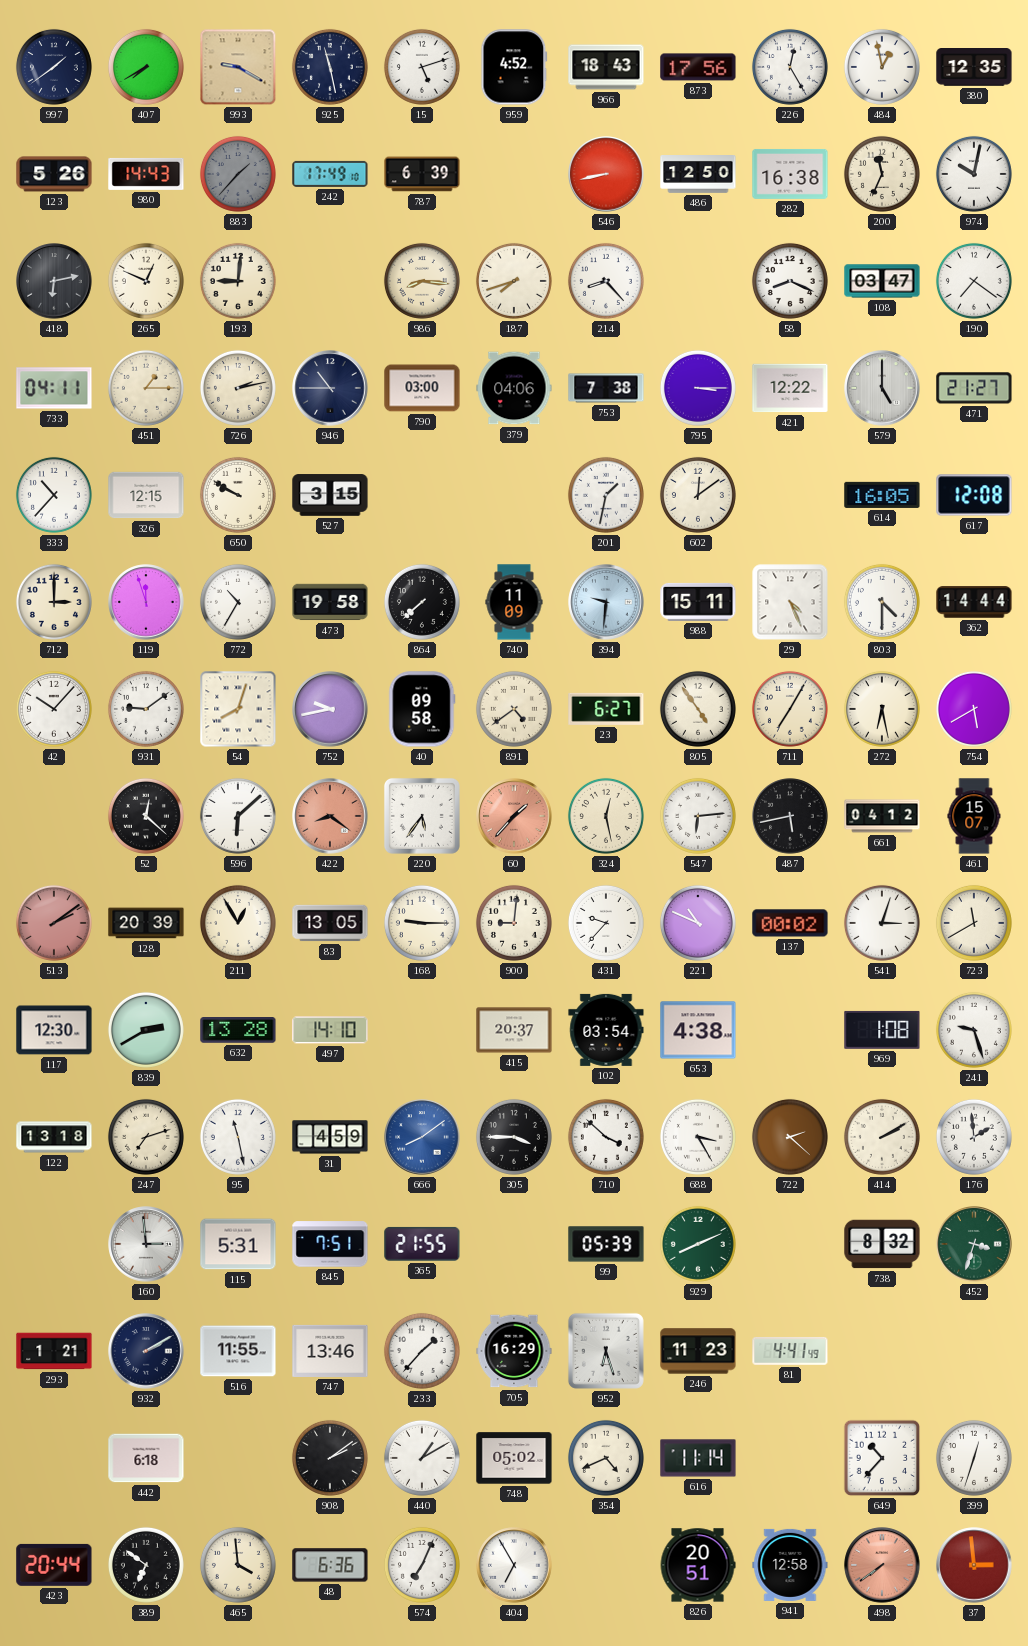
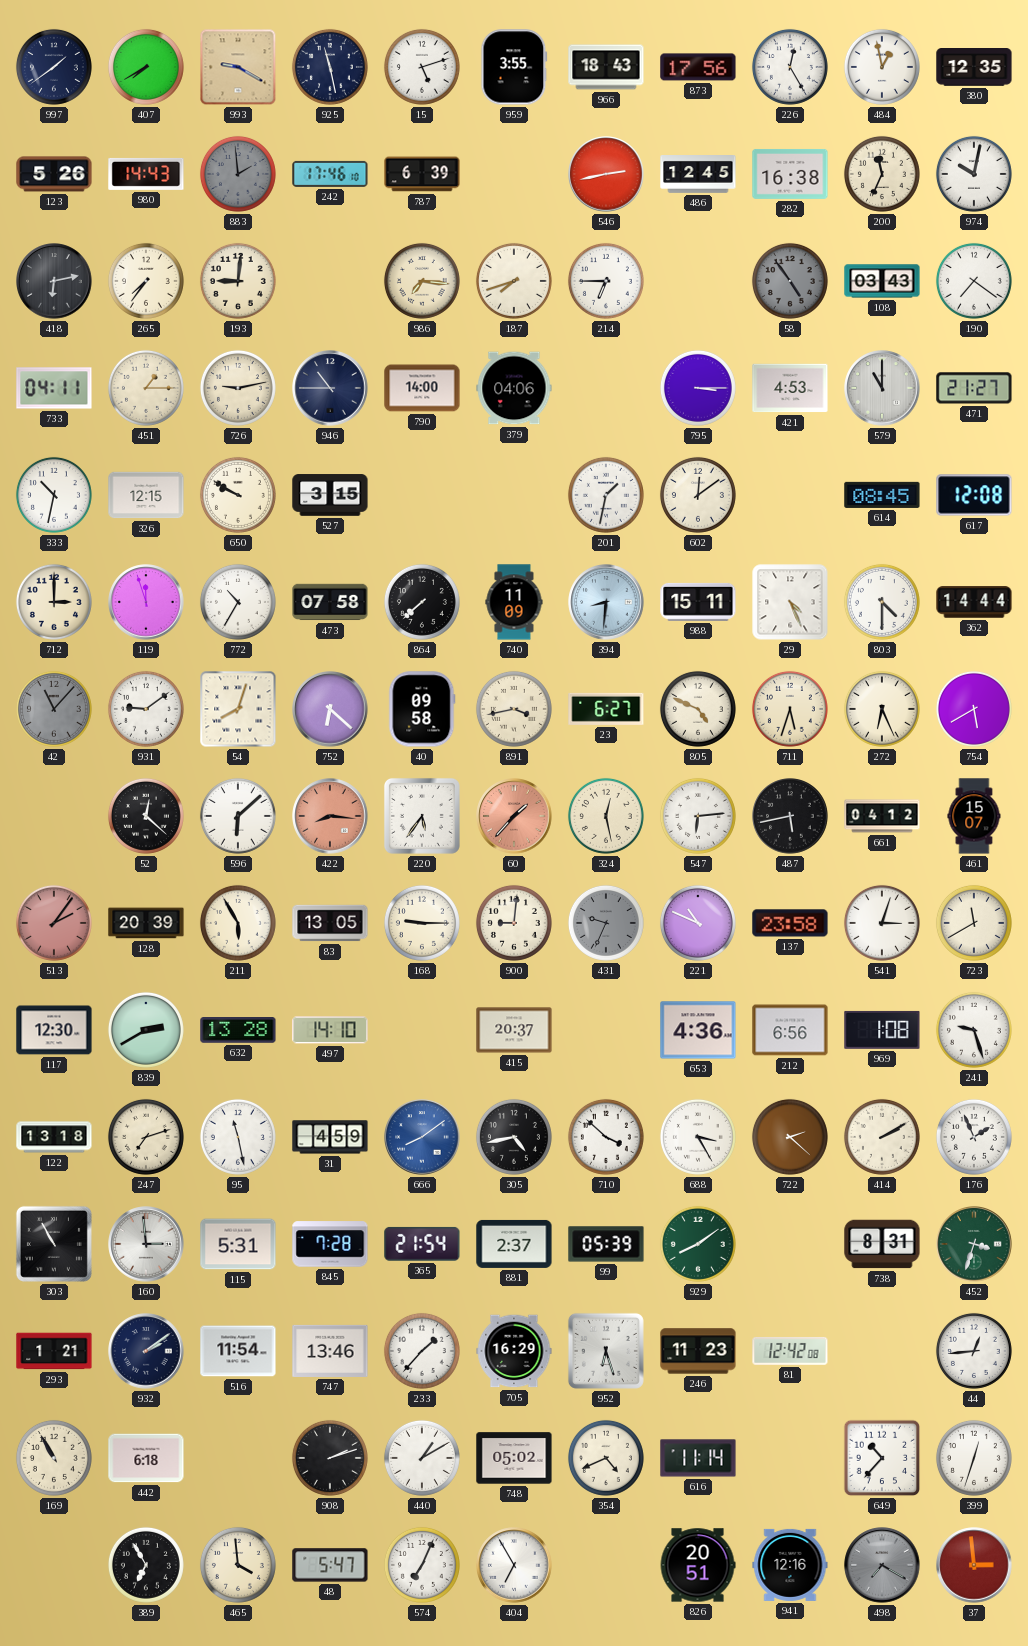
959: 4:52 -> 3:55 (514, 67)
883: 1:37 -> 1:59 (238, 174)
242: 17:49 -> 17:46 (330, 174)
546: 8:43 -> 2:43 (606, 174)
486: 12:50 -> 12:45 (698, 175)
265: 12:49 -> 7:36 (146, 281)
986: 8:16 -> 7:16 (422, 281)
214: 8:23 -> 6:45 (606, 281)
58: 8:19 -> 4:54 (790, 281)
58 dial: white -> grey (790, 281)
108: 03:47 -> 03:43 (882, 281)
726: 2:13 -> 9:13 (238, 388)
790: 03:00 -> 14:00 (422, 388)
753: 7:38 -> none (606, 388)
421: 12:22 -> 4:53 (790, 388)
579: 5:00 -> 11:00 (882, 388)
333: 10:37 -> 10:32 (54, 495)
614: 16:05 -> 08:45 (882, 495)
473: 19:58 -> 07:58 (330, 602)
394: 9:31 -> 8:31 (606, 602)
42: 10:07 -> 11:07 (54, 709)
42 dial: white -> grey (54, 709)
752: 9:43 -> 6:22 (330, 709)
891: 4:39 -> 3:43 (514, 709)
805: 4:54 -> 4:49 (698, 709)
711: 7:05 -> 5:33 (790, 709)
272: 6:28 -> 6:26 (882, 709)
422: 8:21 -> 8:16 (330, 816)
513: 2:09 -> 2:06 (54, 923)
211: 12:55 -> 5:55 (238, 923)
431: 9:37 -> 9:34 (606, 923)
431 dial: white -> grey (606, 923)
137: 00:02 -> 23:58 (790, 923)
102: 03:54 -> none (606, 1030)
653: 4:38 -> 4:36 (698, 1030)
212: none -> 6:56 (790, 1030)
305: 3:45 -> 4:43 (514, 1137)
176: 1:59 -> 1:56 (974, 1137)
303: none -> 10:55 (54, 1244)
845: 7:51 -> 7:28 (330, 1244)
365: 21:55 -> 21:54 (422, 1244)
881: none -> 2:37 (514, 1244)
929: 8:11 -> 8:09 (698, 1244)
738: 8:32 -> 8:31 (882, 1244)
932: 2:10 -> 2:09 (146, 1351)
516: 11:55 -> 11:54 (238, 1351)
81: 4:41 -> 12:42 (790, 1351)
44: none -> 12:44 (974, 1351)
169: none -> 10:55 (54, 1458)
908: 2:09 -> 2:12 (330, 1458)
423: 20:44 -> none (54, 1565)
389: 6:51 -> 6:55 (146, 1565)
48: 6:36 -> 5:47 (330, 1565)
941: 12:58 -> 12:16 (790, 1565)
498: 7:39 -> 7:20 (882, 1565)
498 dial: salmon -> grey (882, 1565)
